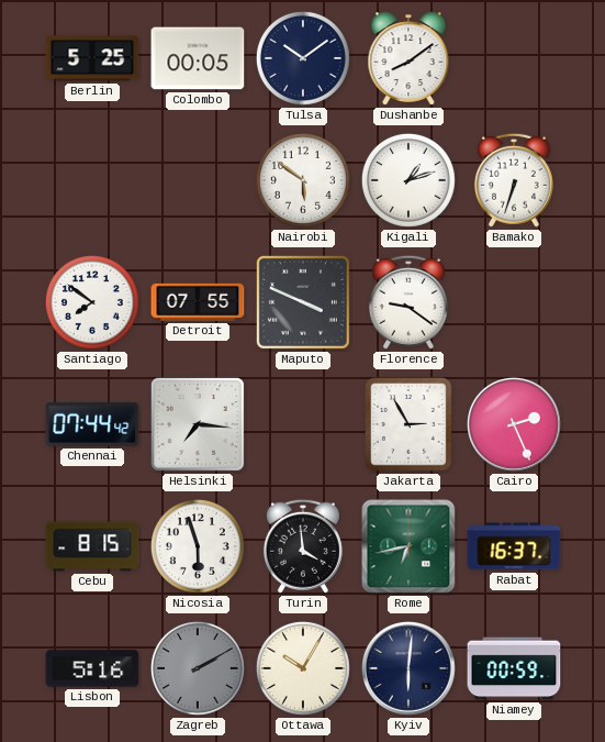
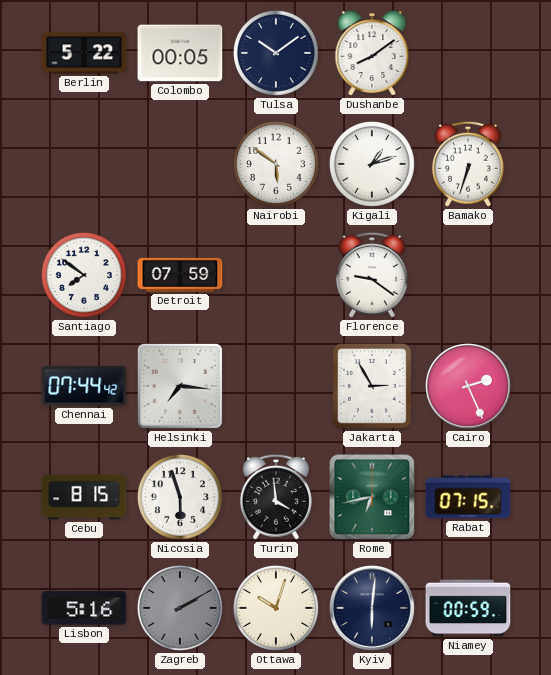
Berlin: 5:25 -> 5:22 (84, 53)
Detroit: 07:55 -> 07:59 (180, 275)
Maputo: 3:49 -> none (303, 302)
Rabat: 16:37 -> 07:15 (468, 497)
Ottawa: 10:05 -> 10:03 (276, 608)
